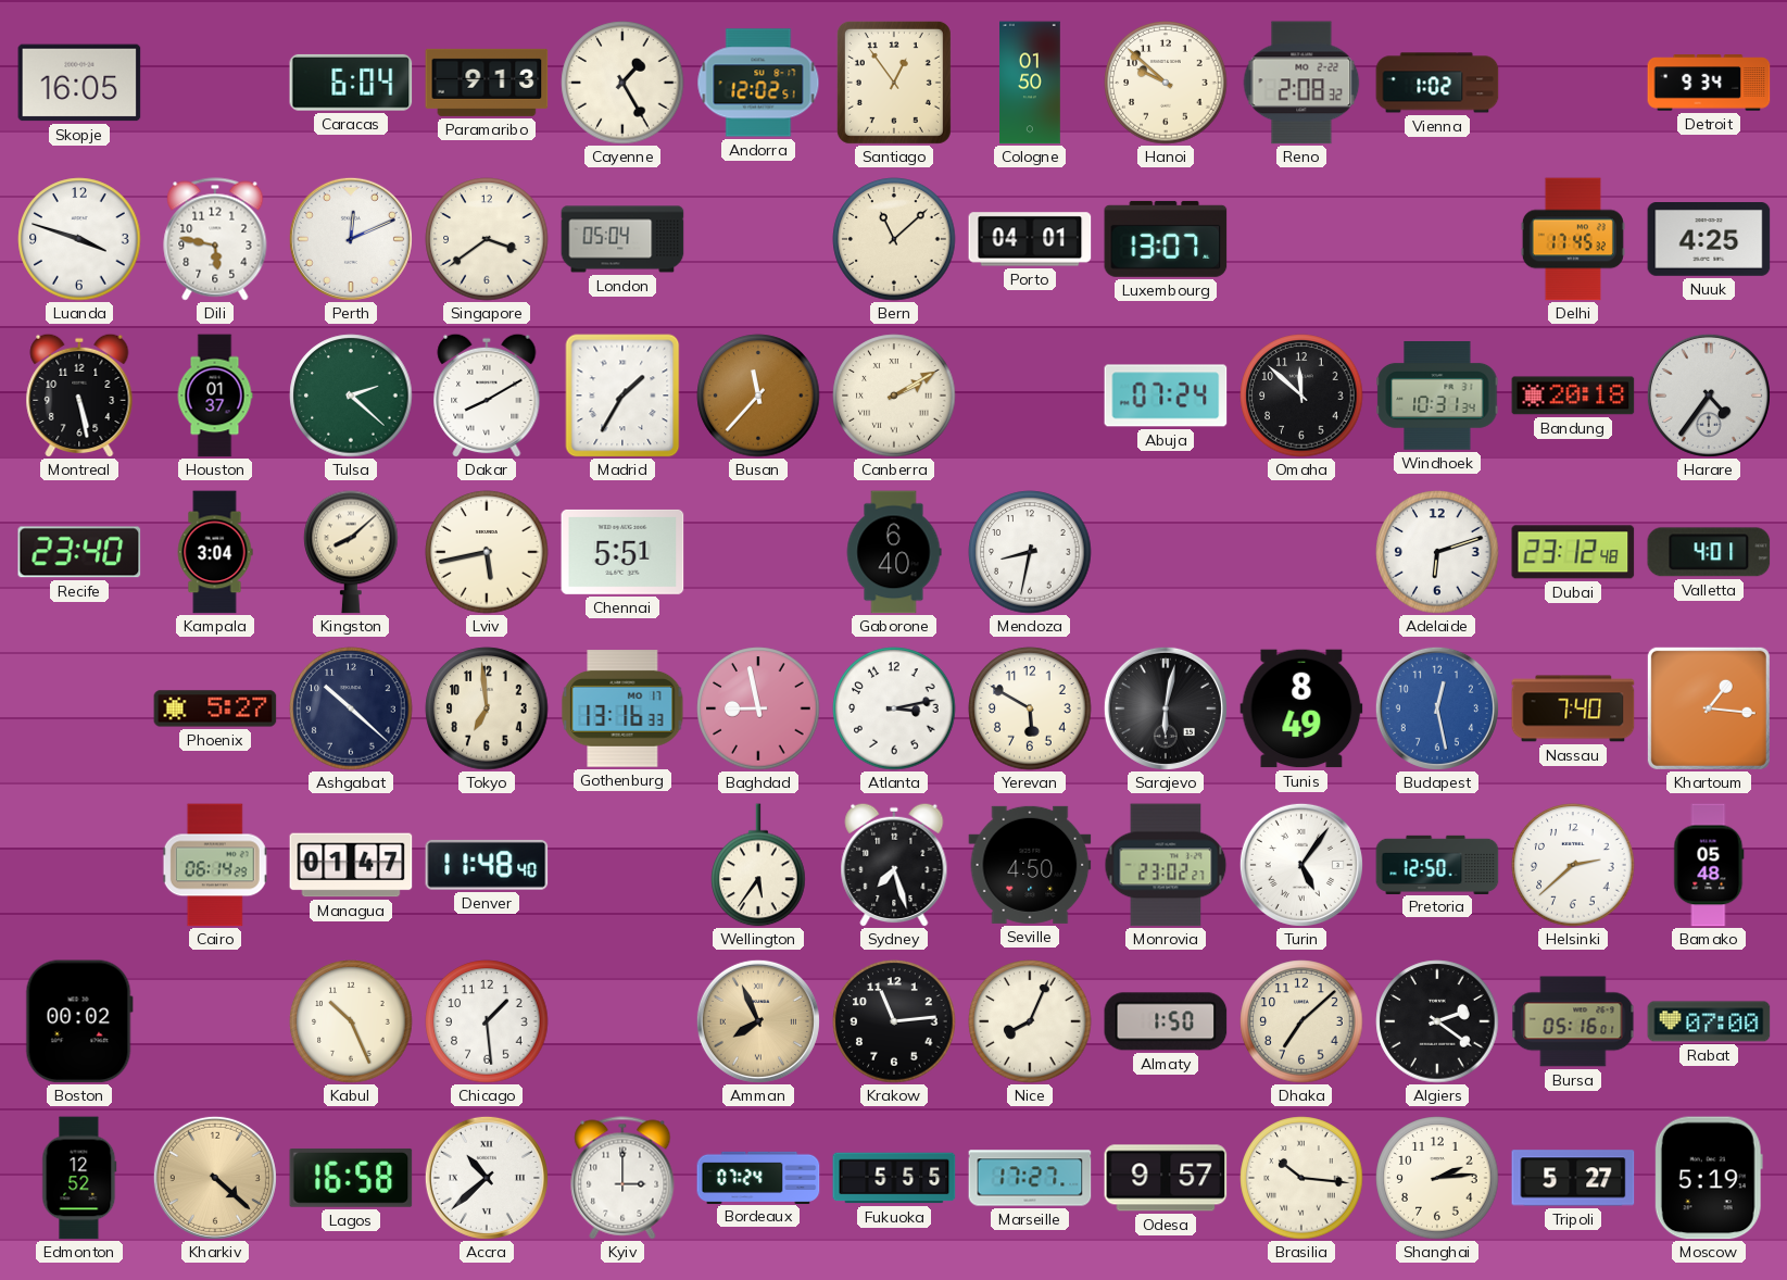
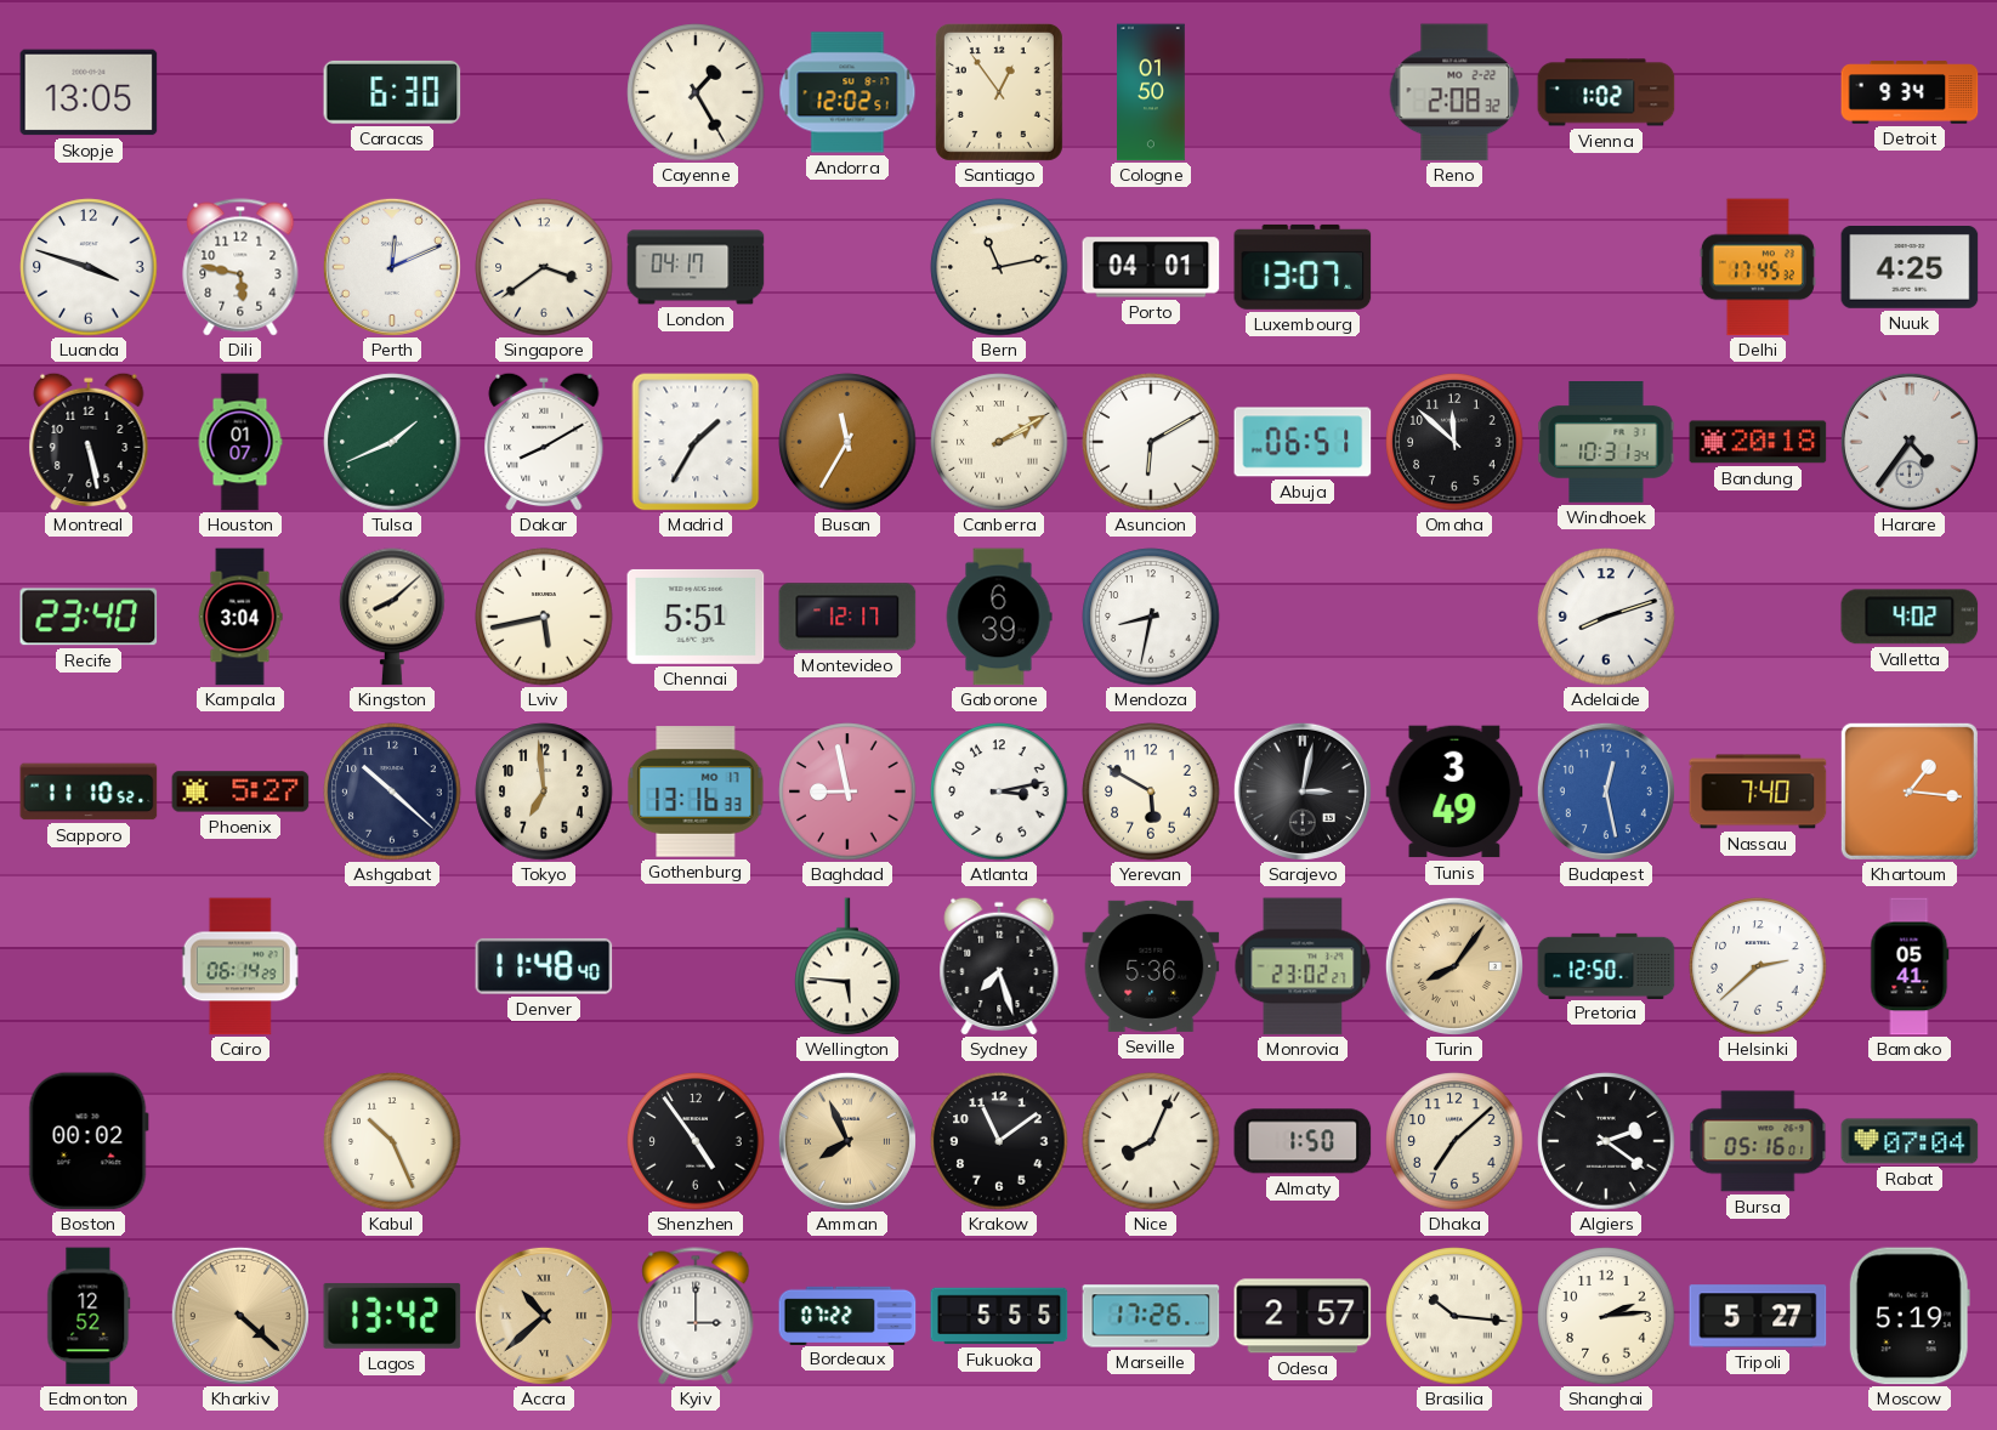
Skopje: 16:05 -> 13:05 (89, 92)
Caracas: 6:04 -> 6:30 (392, 92)
Paramaribo: 9:13 -> none (487, 83)
Hanoi: 9:52 -> none (1166, 83)
London: 05:04 -> 04:17 (696, 267)
Bern: 11:08 -> 11:13 (999, 267)
Houston: 01:37 -> 01:07 (240, 442)
Tulsa: 2:22 -> 1:41 (392, 442)
Busan: 11:37 -> 11:35 (847, 442)
Asuncion: none -> 6:10 (1151, 442)
Abuja: 07:24 -> 06:51 (1303, 442)
Montevideo: none -> 12:17 (847, 617)
Gaborone: 6:40 -> 6:39 (999, 617)
Adelaide: 6:12 -> 8:12 (1606, 617)
Dubai: 23:12 -> none (1573, 552)
Valletta: 4:01 -> 4:02 (1910, 617)
Sapporo: none -> 11:10 (89, 791)
Sarajevo: 6:02 -> 3:02 (1303, 791)
Tunis: 8:49 -> 3:49 (1454, 791)
Managua: 01:47 -> none (351, 865)
Wellington: 5:36 -> 5:46 (847, 966)
Seville: 4:50 -> 5:36 (1151, 966)
Turin: 5:06 -> 8:06 (1454, 966)
Turin dial: white -> champagne (1454, 966)
Bamako: 05:48 -> 05:41 (1910, 966)
Chicago: 1:29 -> none (487, 1021)
Shenzhen: none -> 4:54 (696, 1141)
Krakow: 11:14 -> 11:09 (999, 1141)
Rabat: 07:00 -> 07:04 (1910, 1141)
Lagos: 16:58 -> 13:42 (392, 1316)
Accra dial: white -> champagne (544, 1316)
Bordeaux: 07:24 -> 07:22 (847, 1315)
Marseille: 17:27 -> 17:26 (1151, 1316)
Odesa: 9:57 -> 2:57 (1303, 1316)
